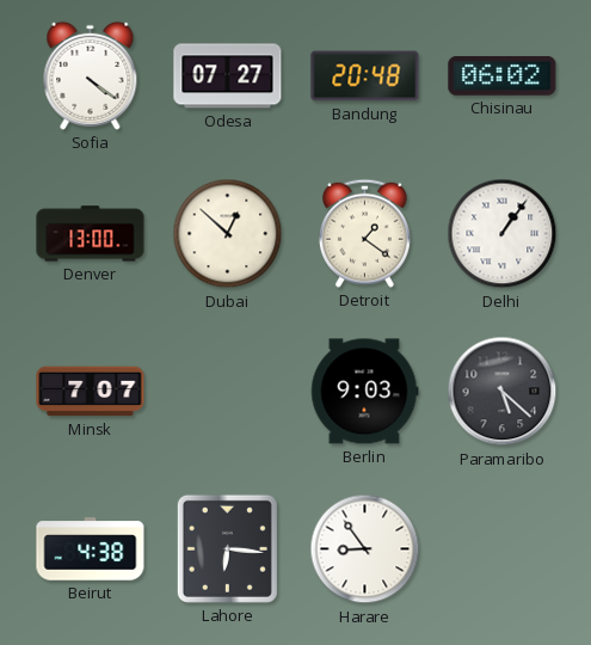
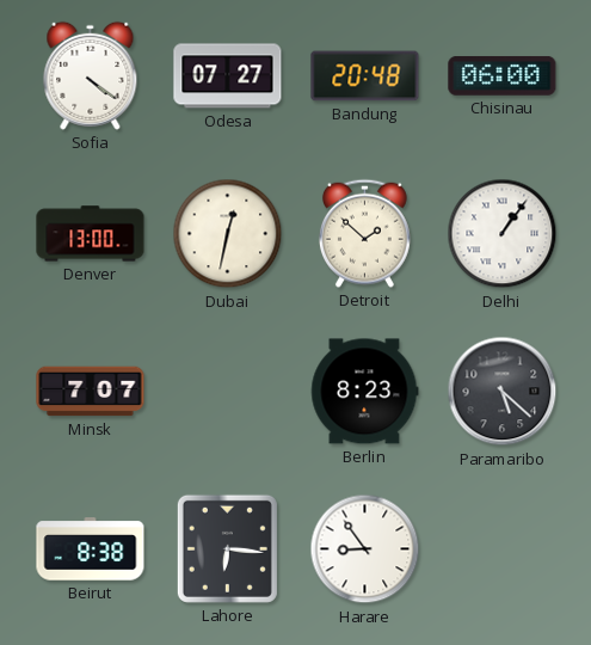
Chisinau: 06:02 -> 06:00 (503, 76)
Dubai: 12:52 -> 12:32 (228, 234)
Detroit: 1:21 -> 1:52 (364, 233)
Berlin: 9:03 -> 8:23 (364, 392)
Beirut: 4:38 -> 8:38 (91, 549)
